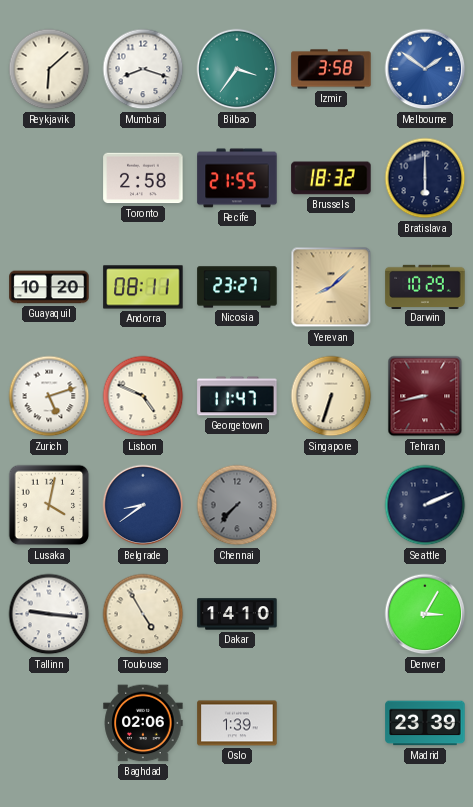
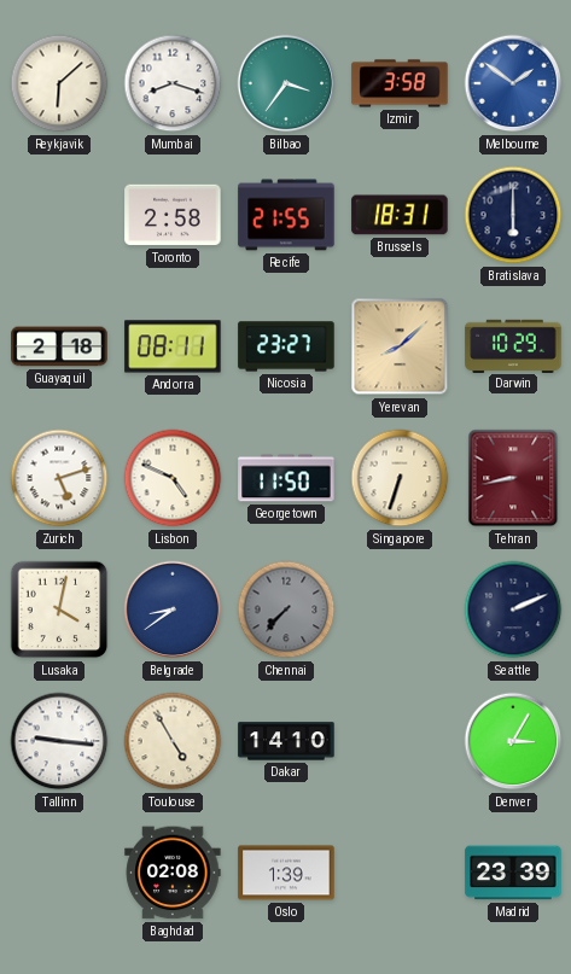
Brussels: 18:32 -> 18:31 (400, 215)
Guayaquil: 10:20 -> 2:18 (59, 346)
Georgetown: 11:47 -> 11:50 (286, 478)
Baghdad: 02:06 -> 02:08 (173, 873)
